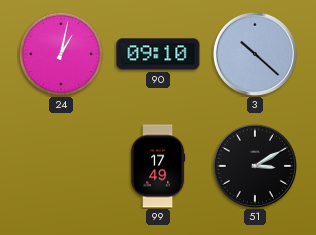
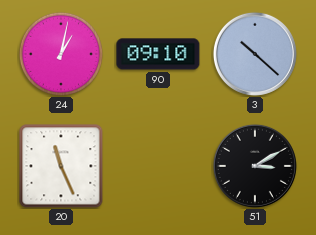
20: none -> 11:26 (61, 166)
99: 17:49 -> none (158, 166)
